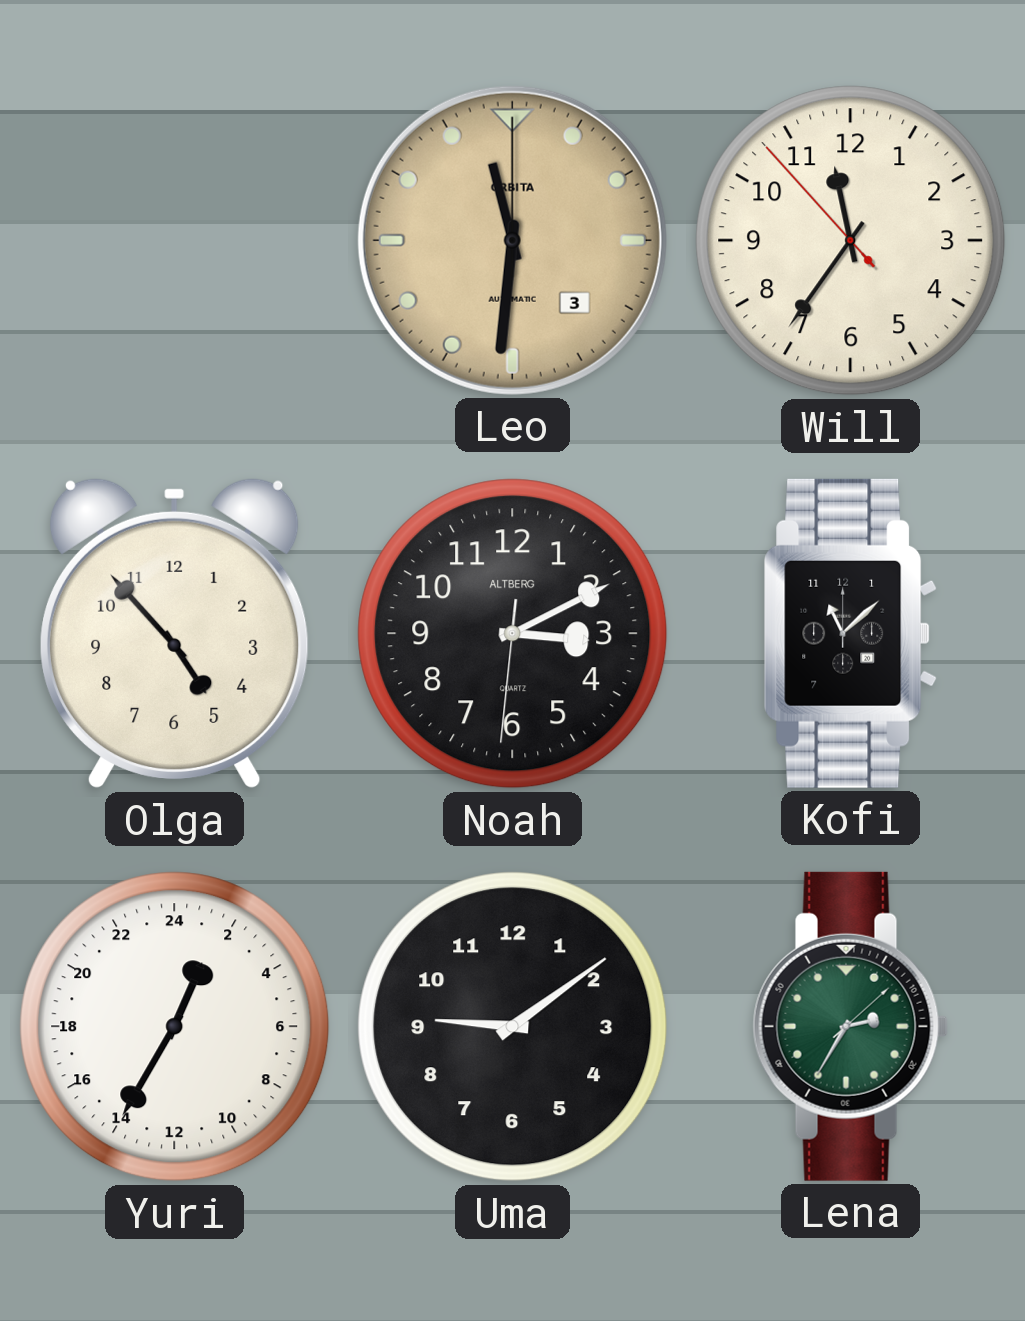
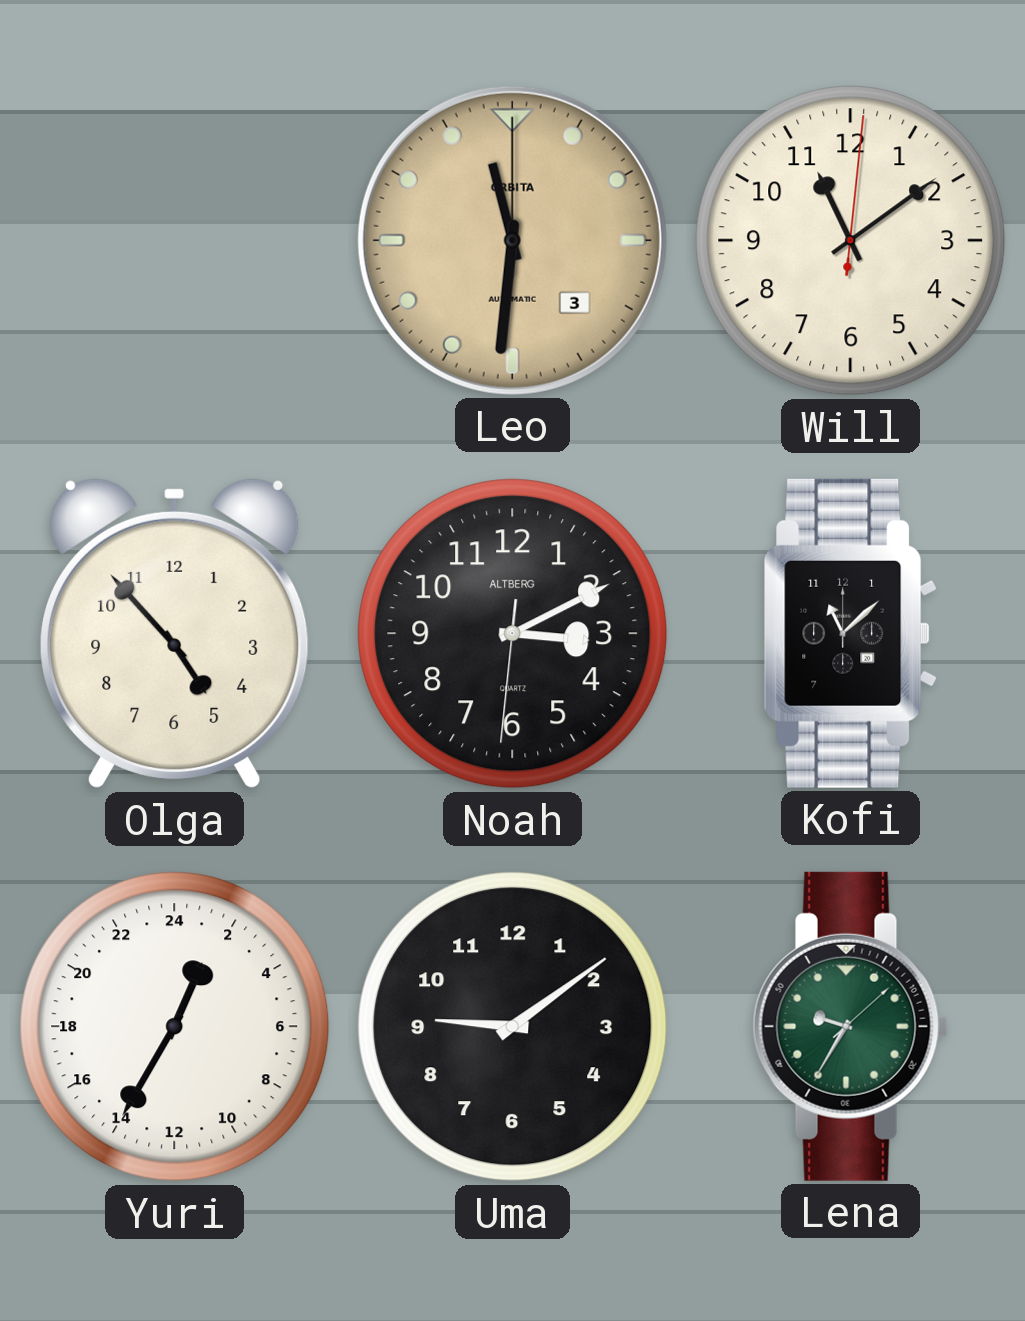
Will: 11:35 -> 11:09 (851, 241)
Lena: 2:35 -> 9:35 (850, 1026)
